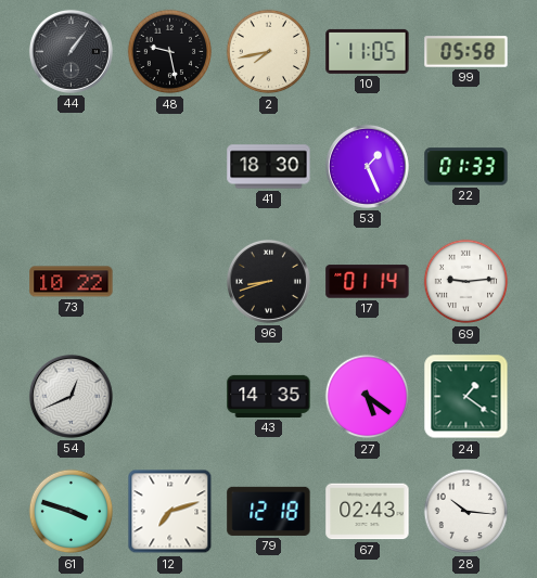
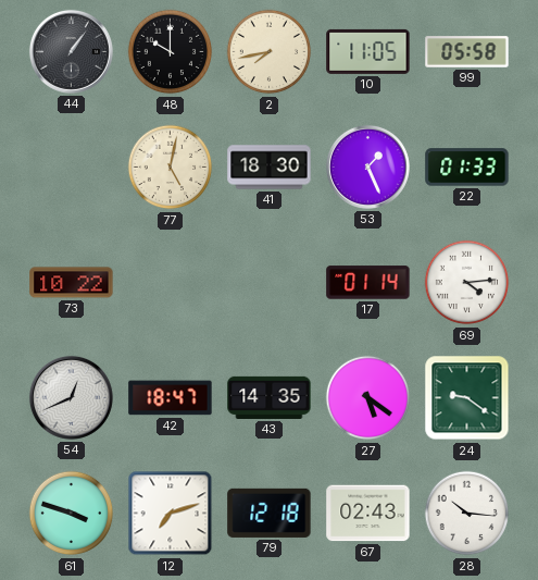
48: 9:28 -> 10:00 (171, 52)
77: none -> 5:02 (171, 168)
96: 8:42 -> none (268, 281)
69: 9:14 -> 4:14 (467, 283)
42: none -> 18:47 (171, 398)
24: 1:21 -> 9:21 (467, 398)
